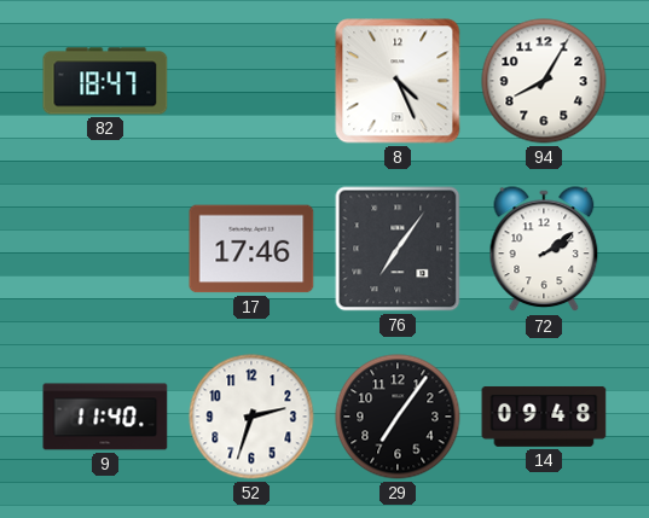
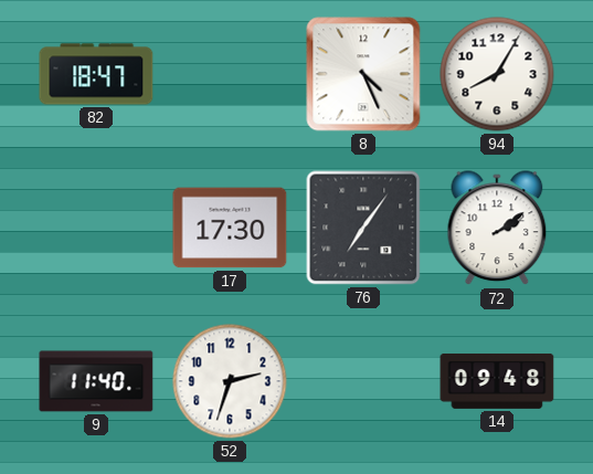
17: 17:46 -> 17:30 (230, 228)
29: 7:06 -> none (398, 417)
